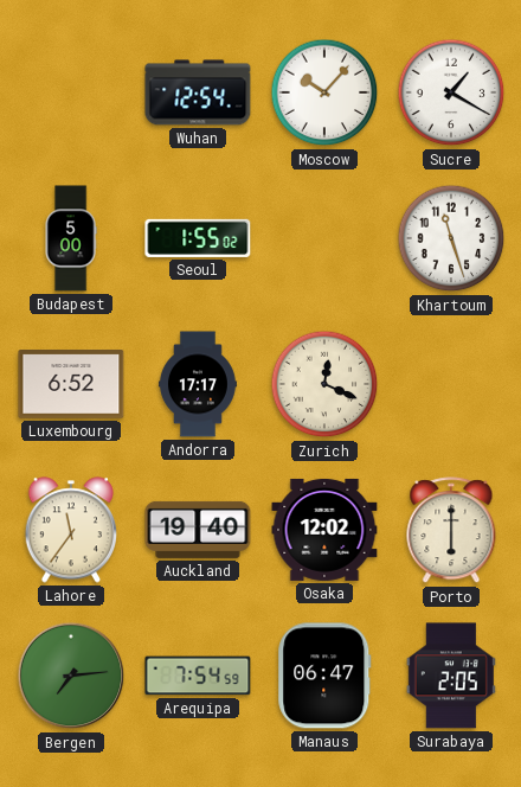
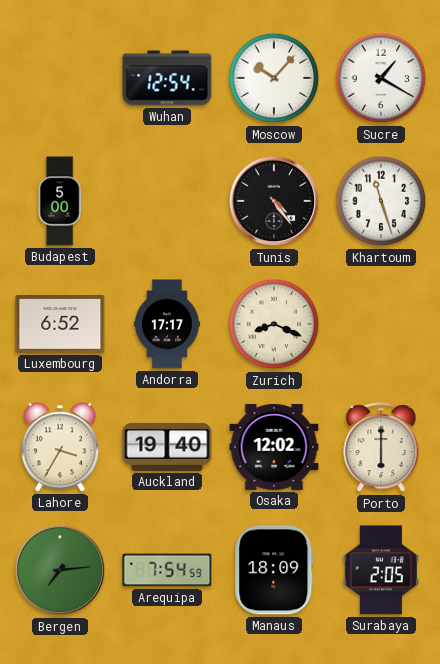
Seoul: 1:55 -> none (198, 238)
Tunis: none -> 4:24 (274, 201)
Zurich: 12:19 -> 8:19 (274, 324)
Lahore: 11:36 -> 3:35 (59, 447)
Manaus: 06:47 -> 18:09 (274, 570)
